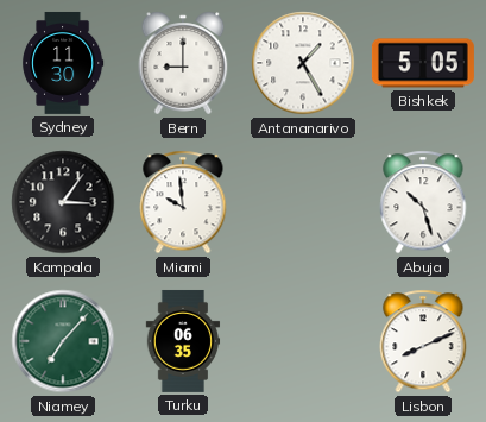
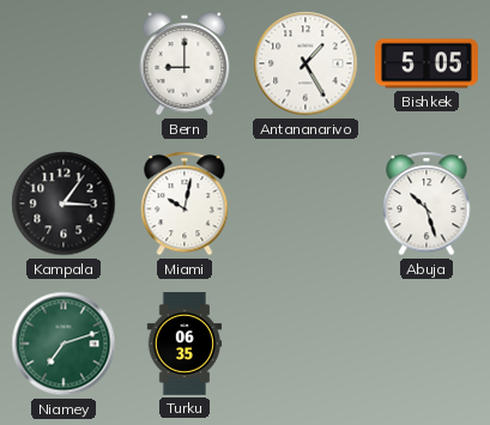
Sydney: 11:30 -> none (64, 63)
Miami: 9:59 -> 10:02 (184, 204)
Niamey: 7:07 -> 7:12 (63, 344)
Lisbon: 8:11 -> none (423, 341)
